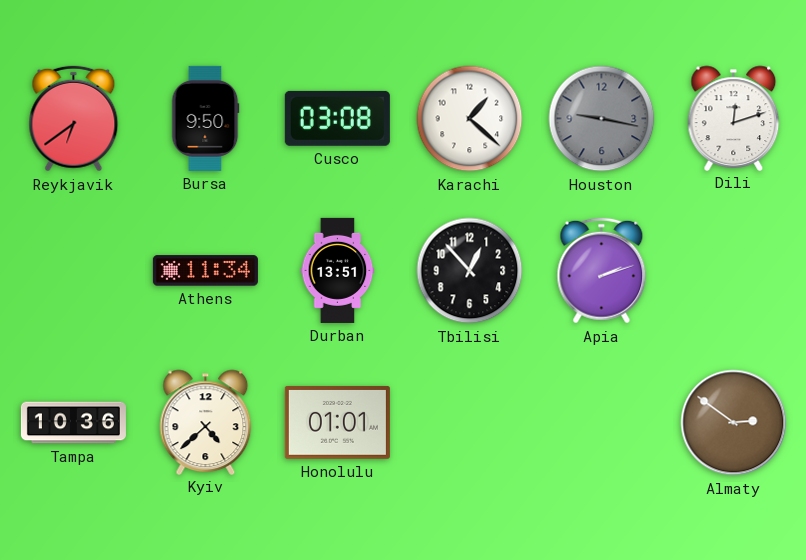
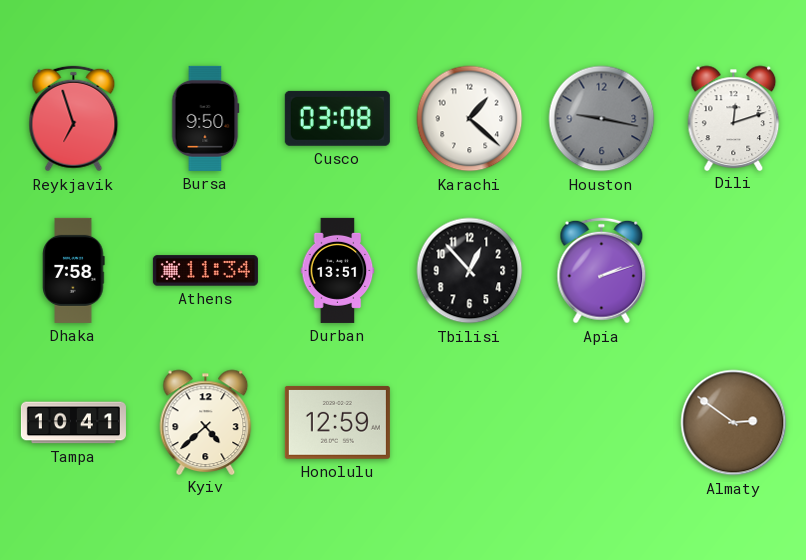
Reykjavik: 6:39 -> 6:57 (74, 119)
Dhaka: none -> 7:58 (74, 270)
Tampa: 10:36 -> 10:41 (73, 423)
Honolulu: 01:01 -> 12:59 (337, 422)
